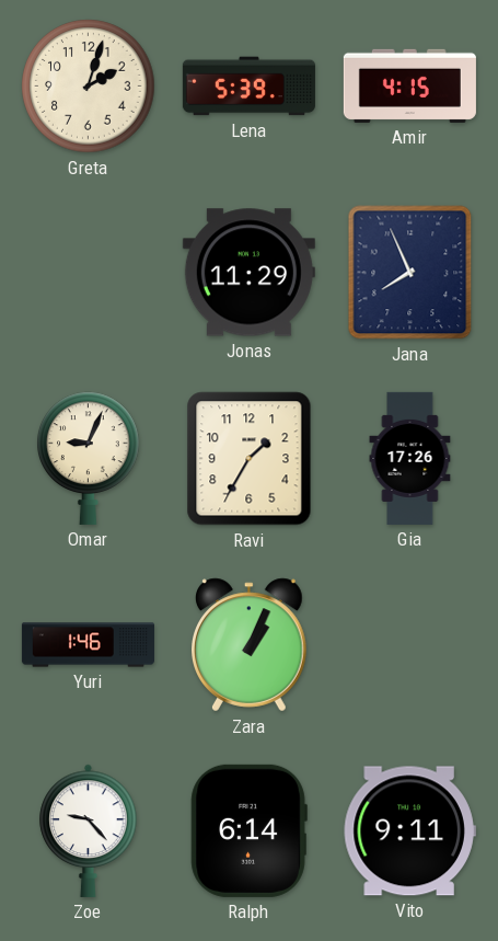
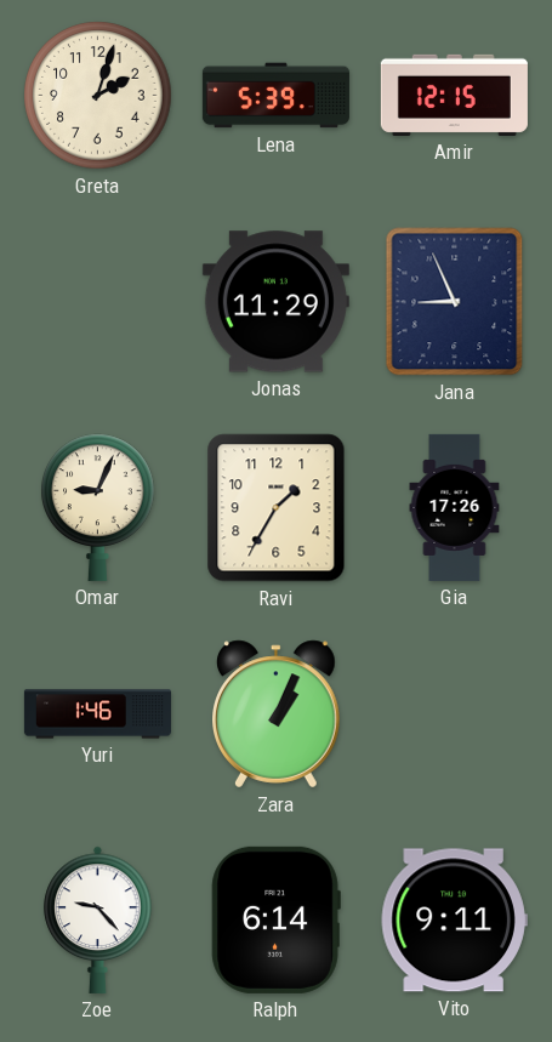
Amir: 4:15 -> 12:15 (454, 95)
Jana: 7:56 -> 8:56 (455, 302)
